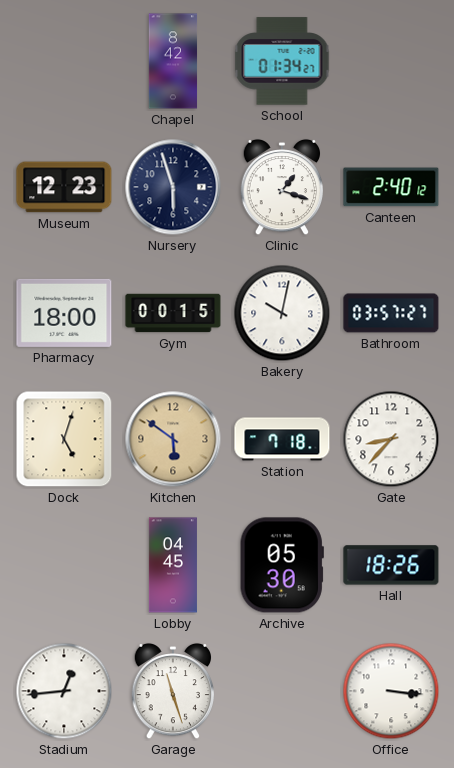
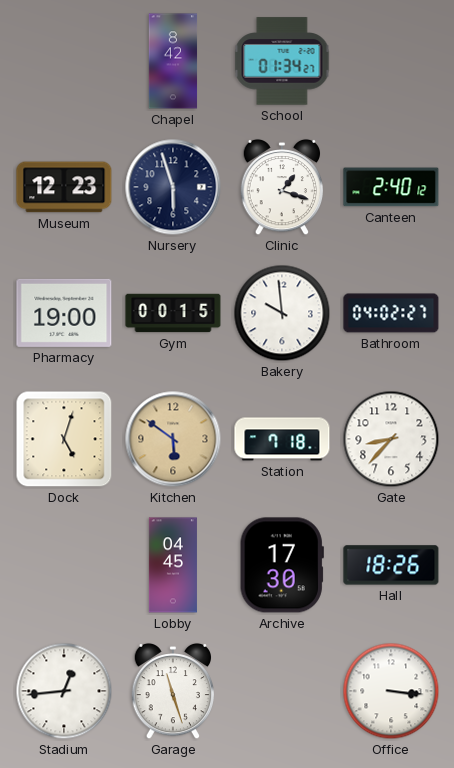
Pharmacy: 18:00 -> 19:00 (64, 313)
Bakery: 10:02 -> 9:59 (282, 313)
Bathroom: 03:57 -> 04:02 (391, 313)
Archive: 05:30 -> 17:30 (282, 565)
